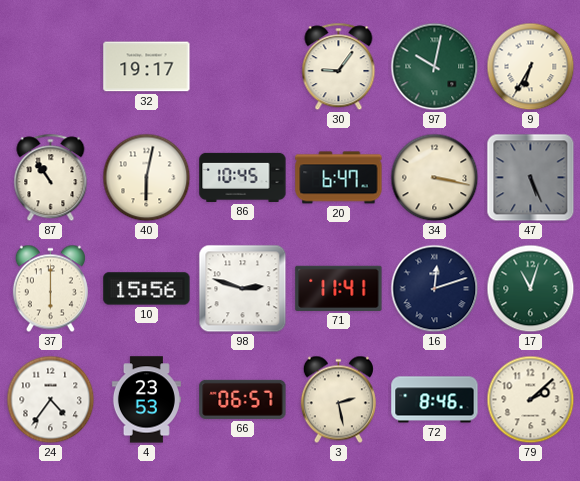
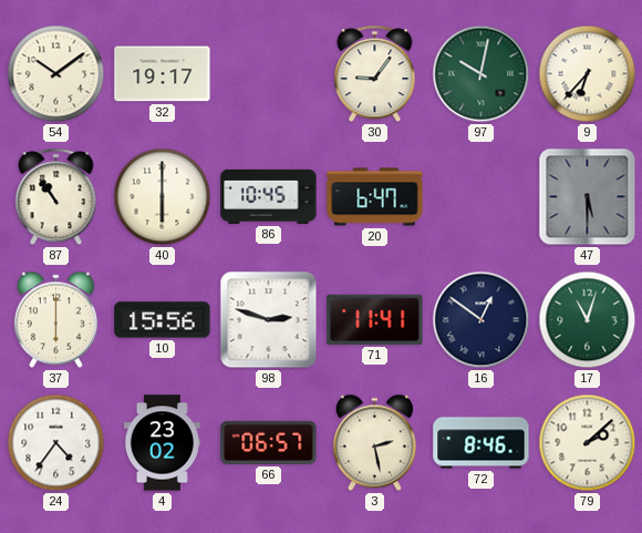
54: none -> 10:09 (56, 74)
9: 6:35 -> 6:37 (588, 74)
40: 6:02 -> 6:00 (163, 197)
34: 3:17 -> none (435, 178)
47: 5:26 -> 5:30 (588, 197)
16: 12:12 -> 12:51 (482, 320)
4: 23:53 -> 23:02 (162, 443)
